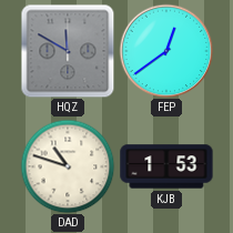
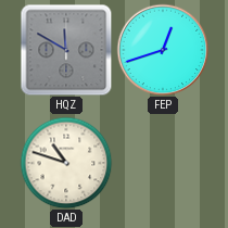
FEP: 12:39 -> 12:42 (163, 50)
KJB: 1:53 -> none (166, 166)
